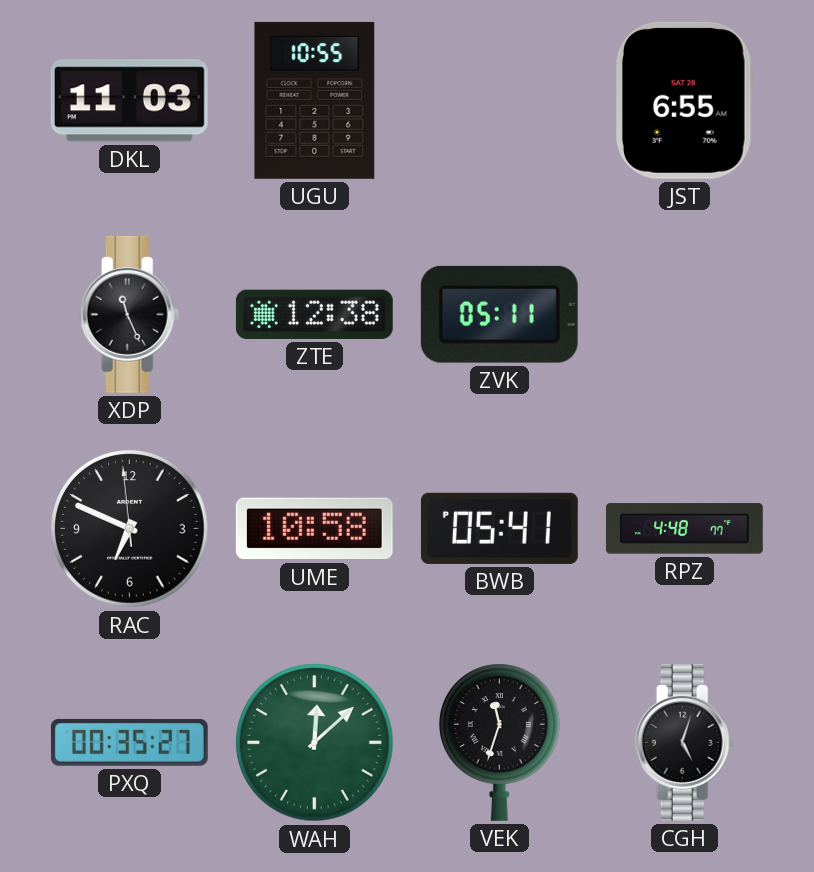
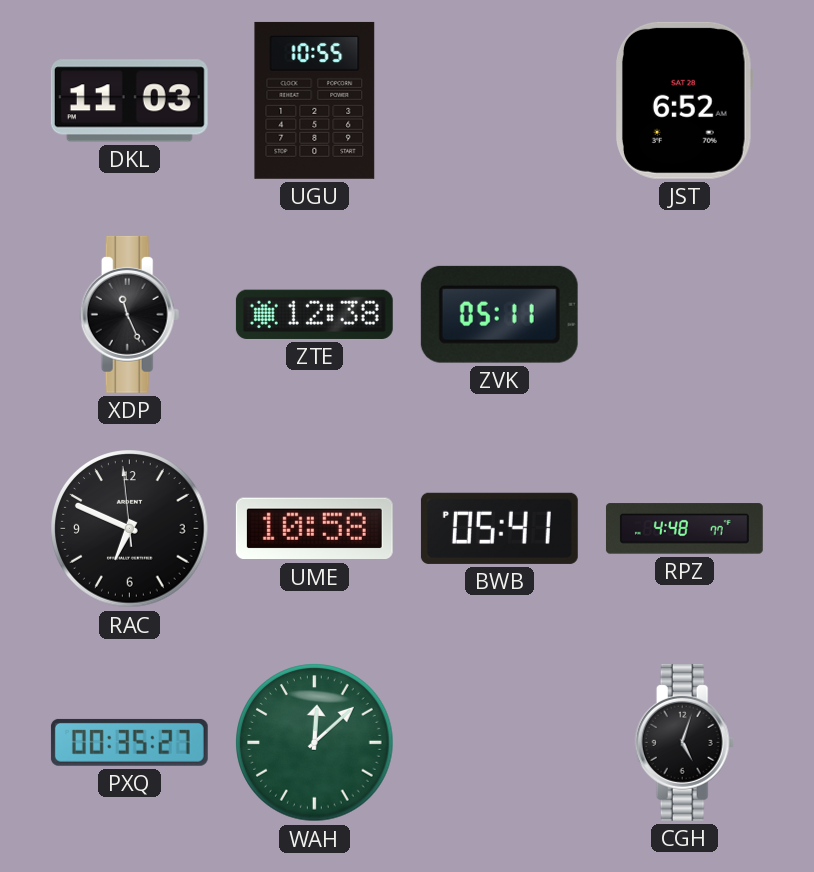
JST: 6:55 -> 6:52 (685, 100)
VEK: 11:33 -> none (500, 742)
